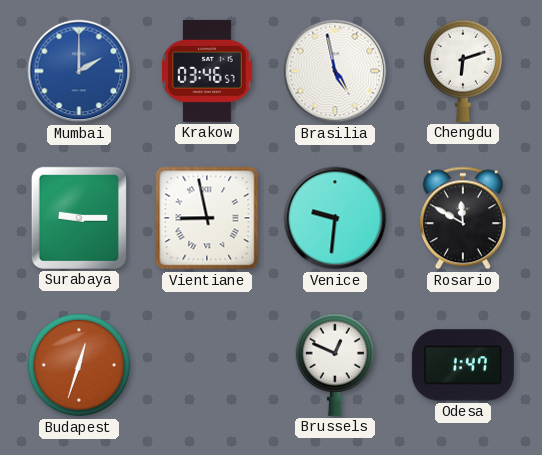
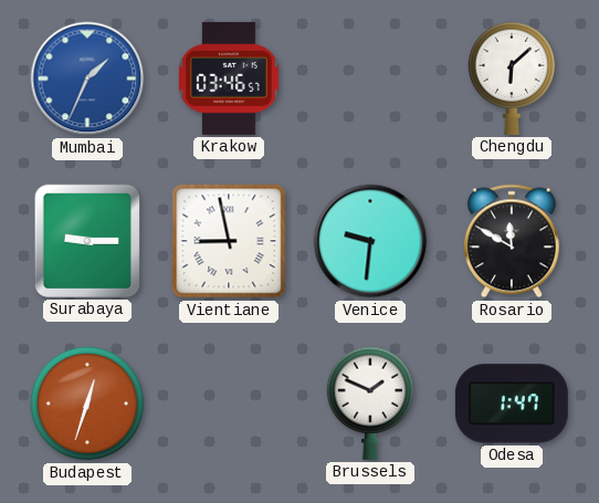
Mumbai: 2:00 -> 1:34 (87, 78)
Brasilia: 4:58 -> none (335, 71)
Chengdu: 6:12 -> 6:08 (511, 78)
Brussels: 12:49 -> 1:49 (369, 404)
